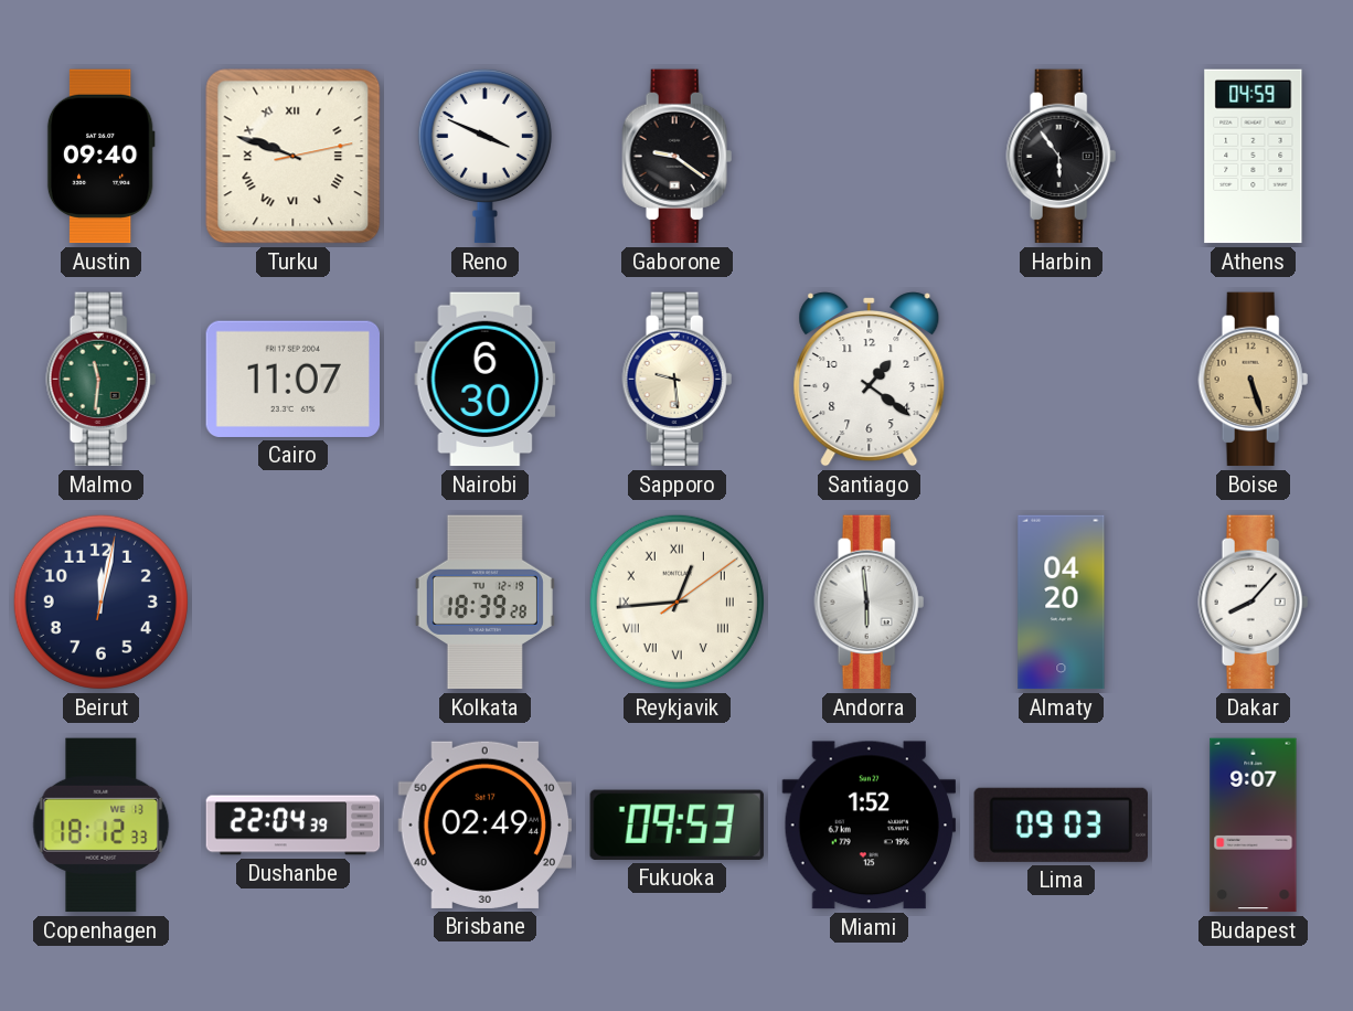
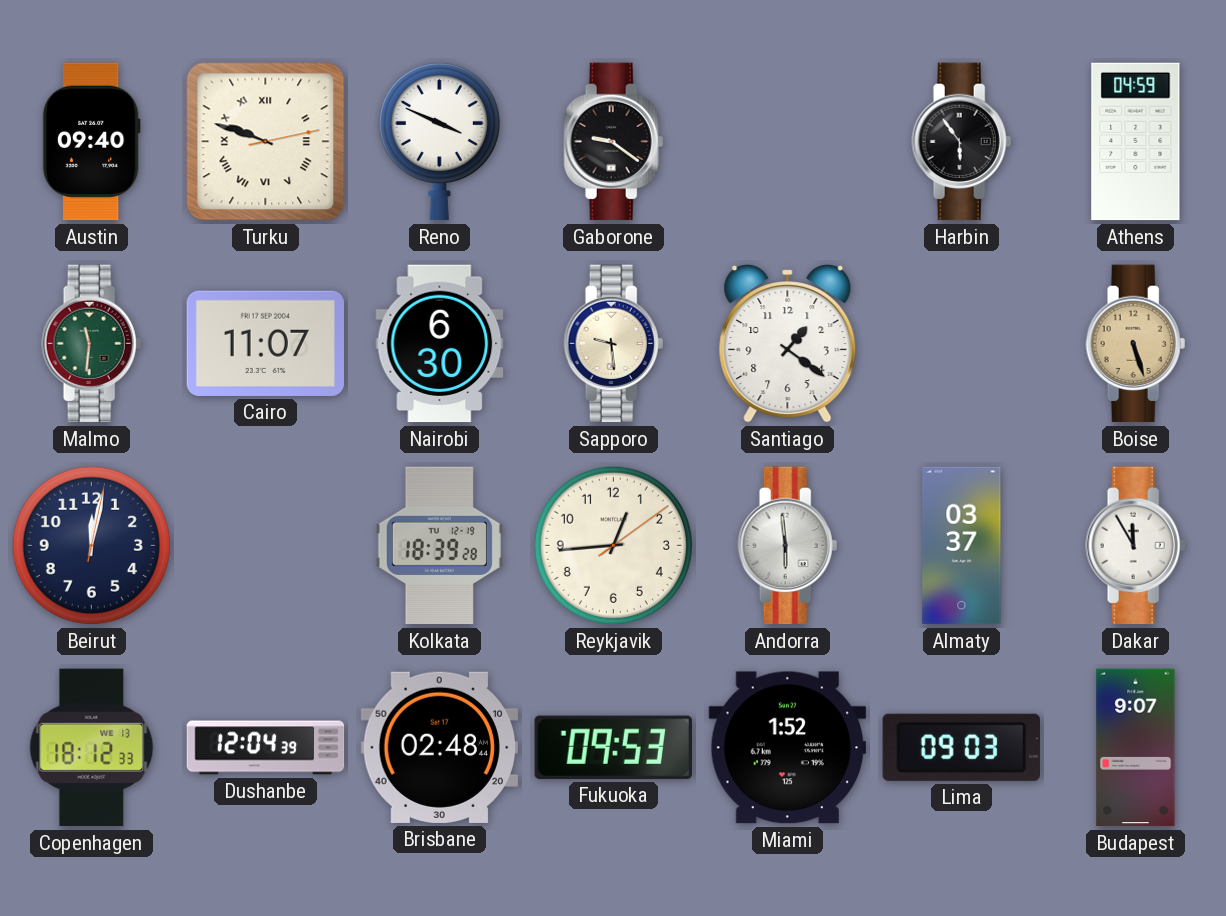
Reykjavik numerals: Roman -> Arabic (613, 545)
Almaty: 04:20 -> 03:37 (962, 546)
Dakar: 8:07 -> 11:55 (1136, 546)
Dushanbe: 22:04 -> 12:04 (266, 748)
Brisbane: 02:49 -> 02:48 (439, 747)
